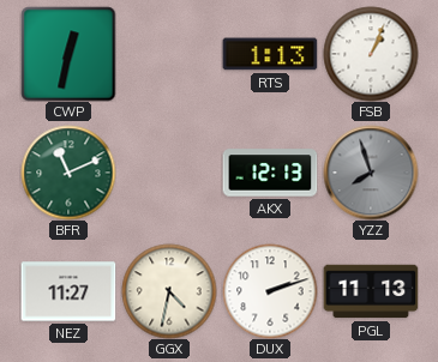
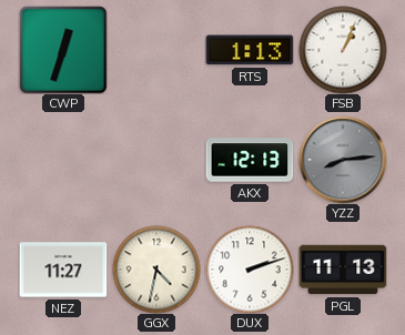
CWP: 12:32 -> 12:33 (63, 50)
BFR: 11:11 -> none (68, 173)
YZZ: 7:57 -> 8:14 (343, 160)
